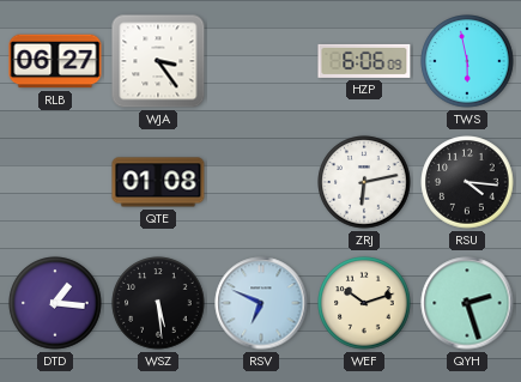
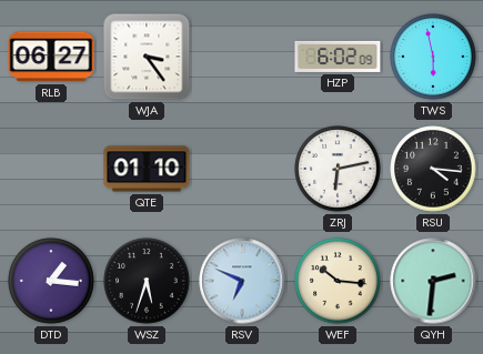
HZP: 6:06 -> 6:02 (338, 57)
QTE: 01:08 -> 01:10 (147, 169)
WSZ: 5:29 -> 5:33 (147, 281)
WEF: 10:12 -> 10:16 (338, 281)
QYH: 2:27 -> 2:31 (433, 281)
